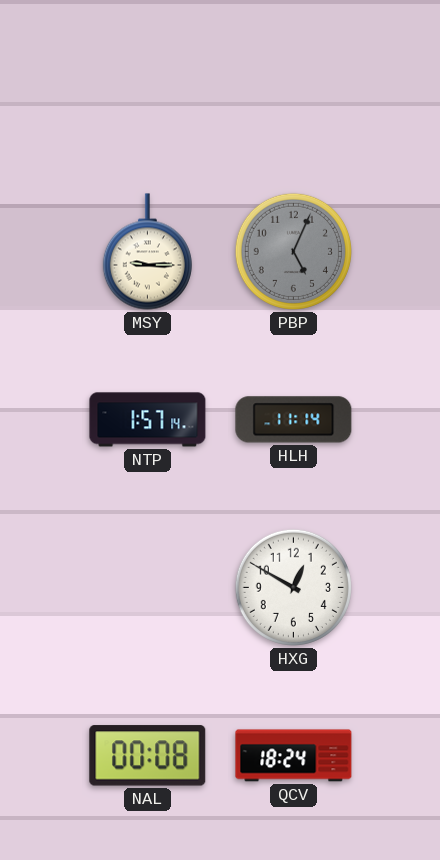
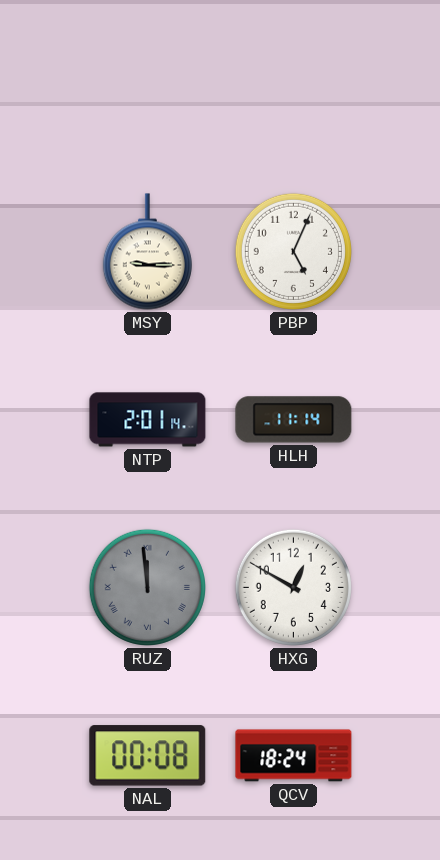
PBP dial: grey -> white (293, 251)
NTP: 1:57 -> 2:01 (148, 420)
RUZ: none -> 11:59 (147, 587)
